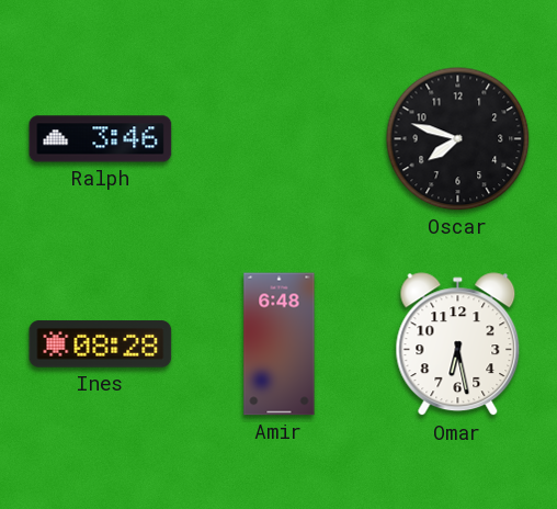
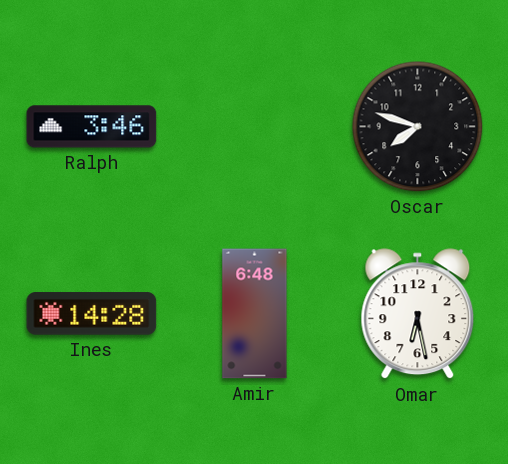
Ines: 08:28 -> 14:28 (92, 314)
